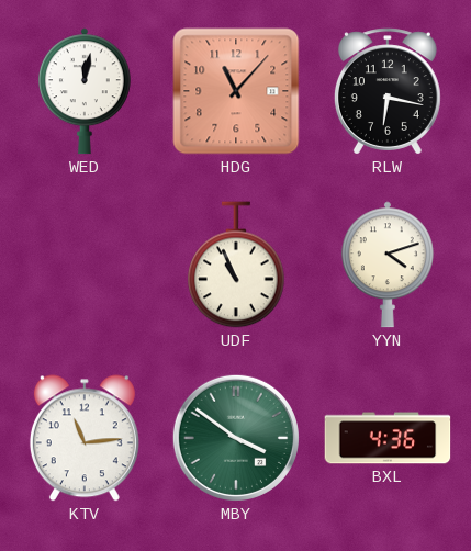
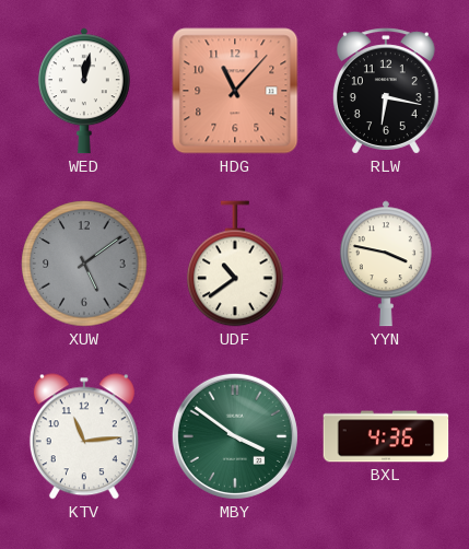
XUW: none -> 5:09 (84, 264)
UDF: 10:56 -> 10:39 (235, 264)
YYN: 4:12 -> 3:47 (386, 264)
